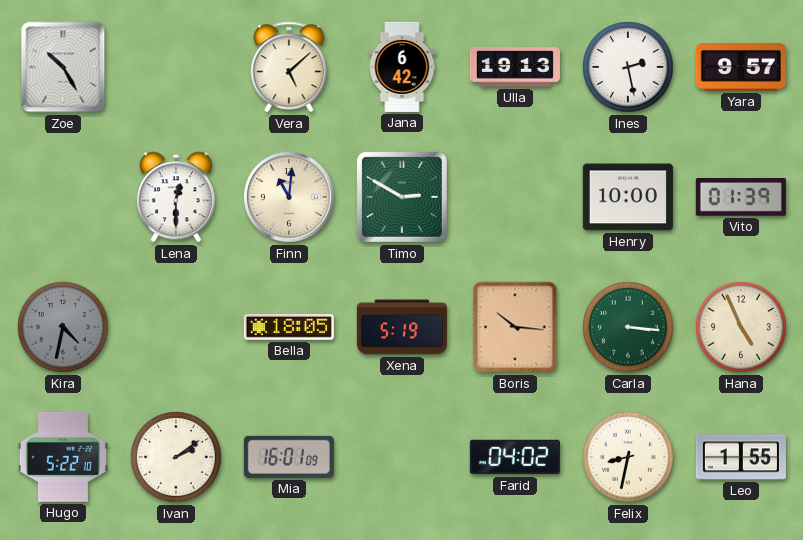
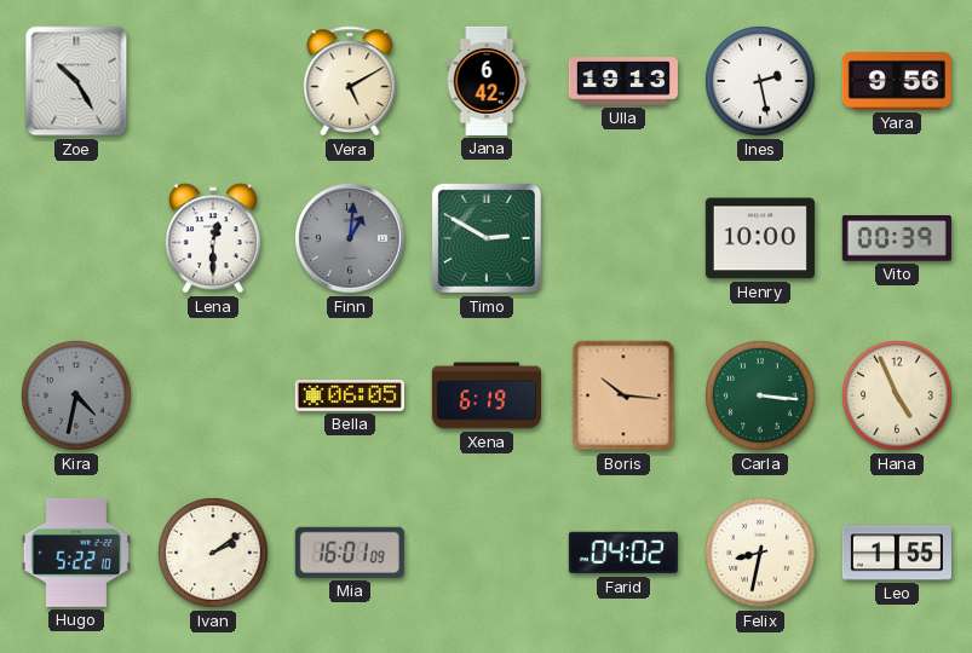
Vera: 5:08 -> 5:10 (350, 81)
Yara: 9:57 -> 9:56 (897, 82)
Finn: 11:01 -> 1:01 (350, 238)
Finn dial: cream -> grey (350, 238)
Vito: 01:39 -> 00:39 (897, 239)
Bella: 18:05 -> 06:05 (350, 397)
Xena: 5:19 -> 6:19 (487, 395)
